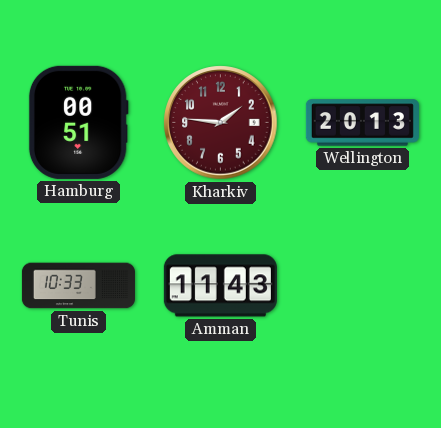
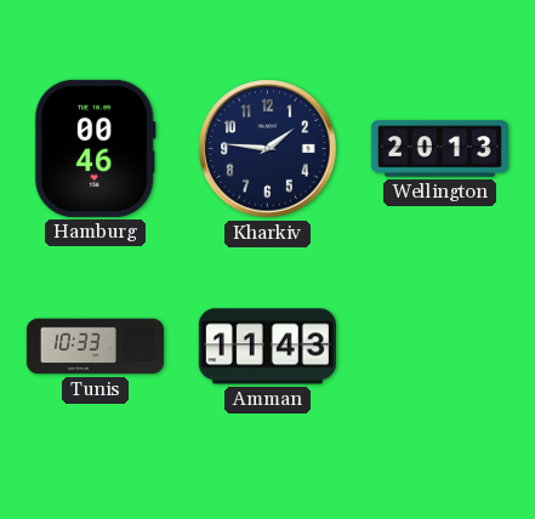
Hamburg: 00:51 -> 00:46 (95, 148)
Kharkiv dial: burgundy -> navy (268, 149)
